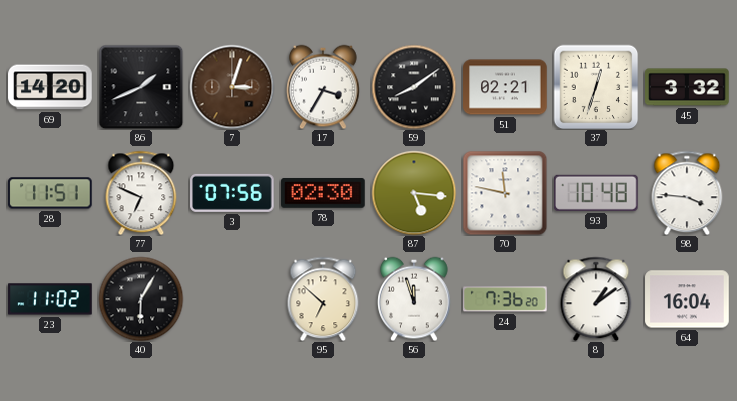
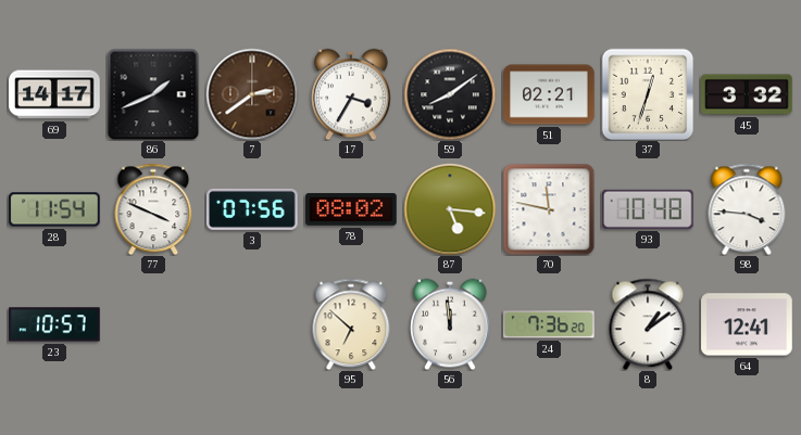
69: 14:20 -> 14:17 (54, 94)
7: 3:03 -> 2:39 (252, 94)
28: 11:51 -> 11:54 (54, 209)
77: 6:49 -> 3:49 (153, 209)
78: 02:30 -> 08:02 (351, 209)
23: 11:02 -> 10:57 (54, 324)
40: 6:05 -> none (141, 299)
56: 11:57 -> 11:59 (450, 324)
64: 16:04 -> 12:41 (747, 324)
